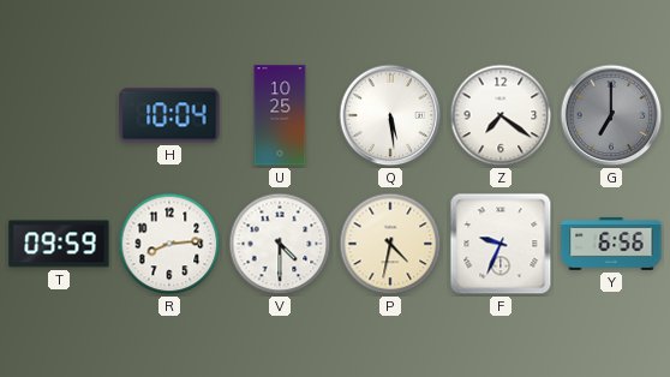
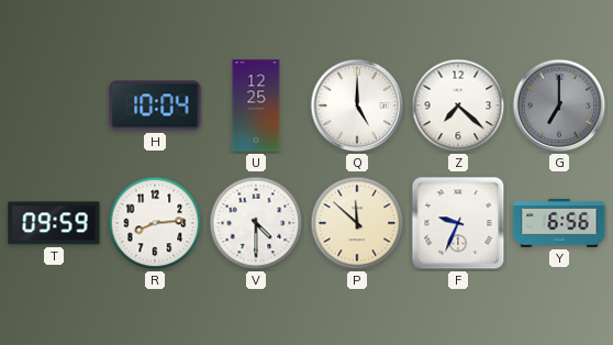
U: 10:25 -> 12:25 (256, 105)
Q: 5:29 -> 5:00 (357, 105)
Z: 7:21 -> 7:22 (458, 105)
P: 4:32 -> 11:52 (357, 223)
